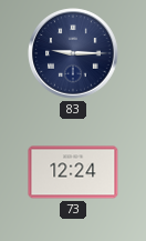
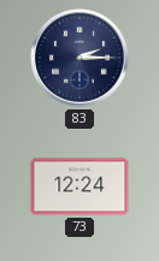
83: 9:15 -> 2:15 (79, 58)
